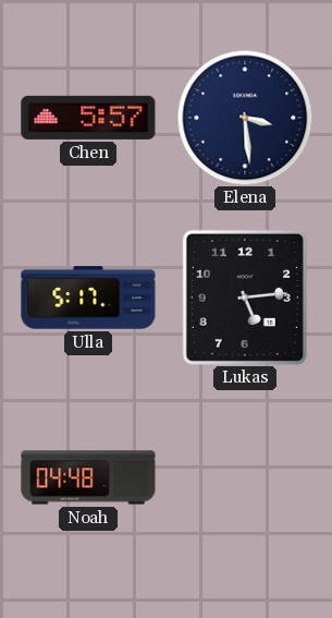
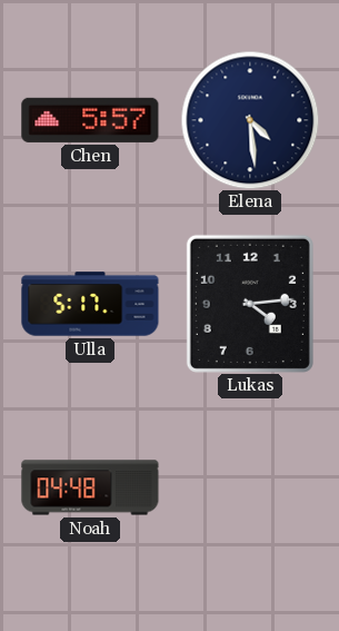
Elena: 3:29 -> 4:29 (250, 120)
Lukas: 5:14 -> 4:14 (250, 304)
